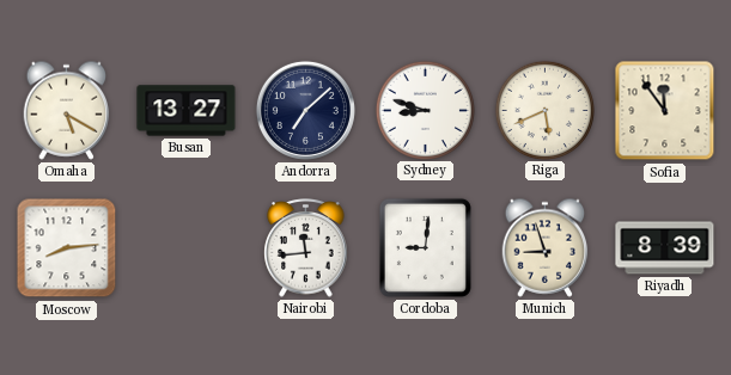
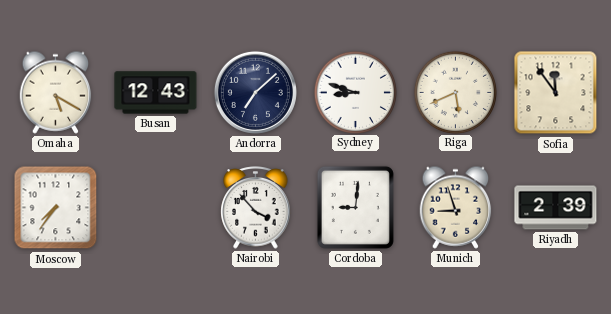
Busan: 13:27 -> 12:43 (156, 93)
Moscow: 8:14 -> 7:36 (56, 208)
Nairobi: 11:44 -> 3:53 (256, 208)
Riyadh: 8:39 -> 2:39 (556, 208)
